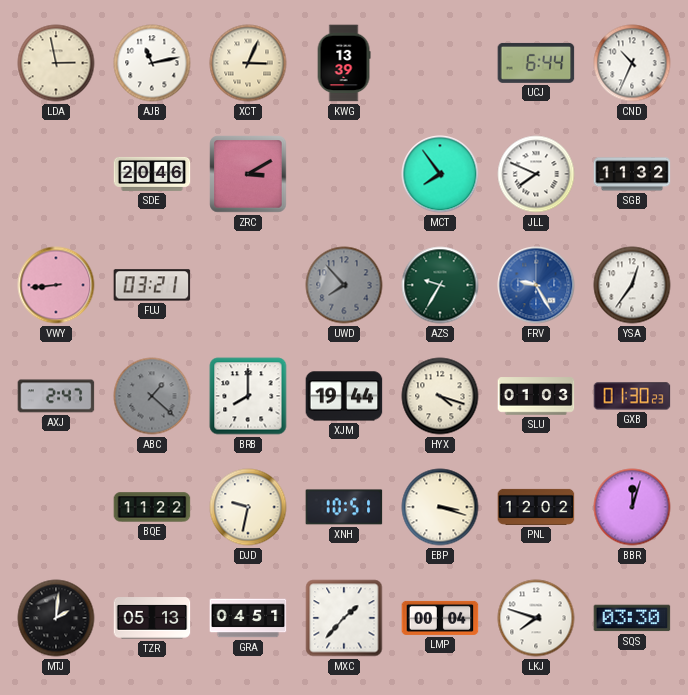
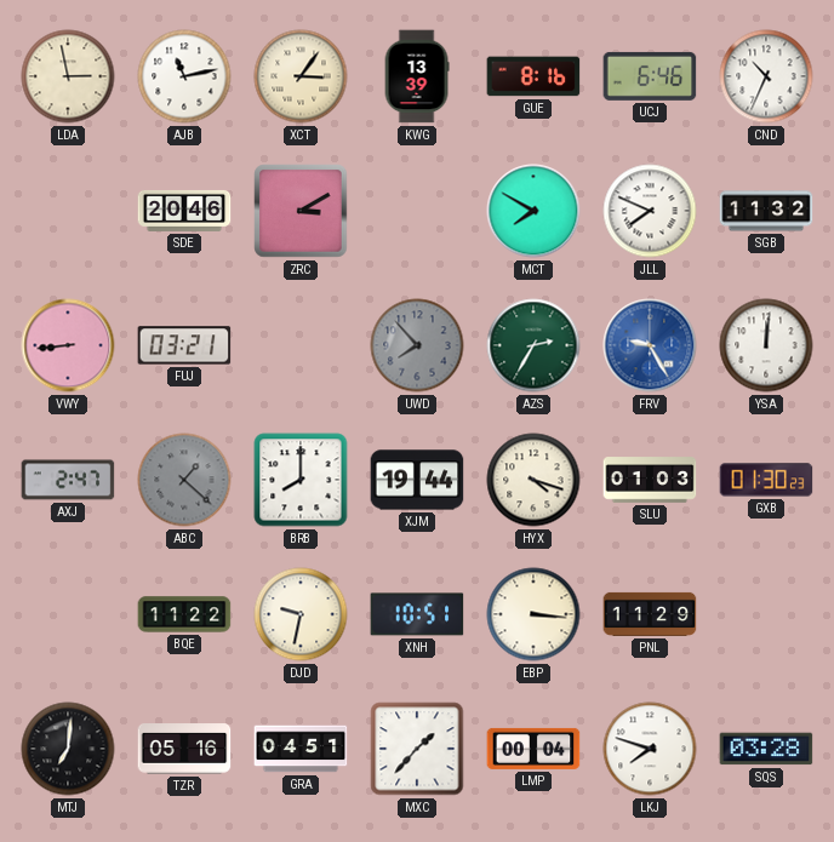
XCT: 3:04 -> 3:06 (301, 76)
GUE: none -> 8:16 (533, 76)
UCJ: 6:44 -> 6:46 (650, 76)
MCT: 7:54 -> 7:50 (533, 211)
AZS: 9:35 -> 2:35 (533, 345)
YSA: 12:36 -> 12:01 (766, 345)
EBP: 3:18 -> 3:16 (533, 614)
PNL: 12:02 -> 11:29 (650, 614)
BBR: 12:03 -> none (632, 507)
MTJ: 2:01 -> 7:01 (68, 749)
TZR: 05:13 -> 05:16 (184, 749)
SQS: 03:30 -> 03:28 (766, 749)
